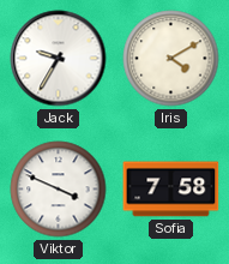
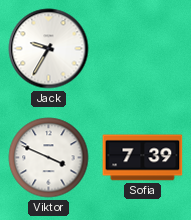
Iris: 4:10 -> none (171, 59)
Sofia: 7:58 -> 7:39 (143, 158)
